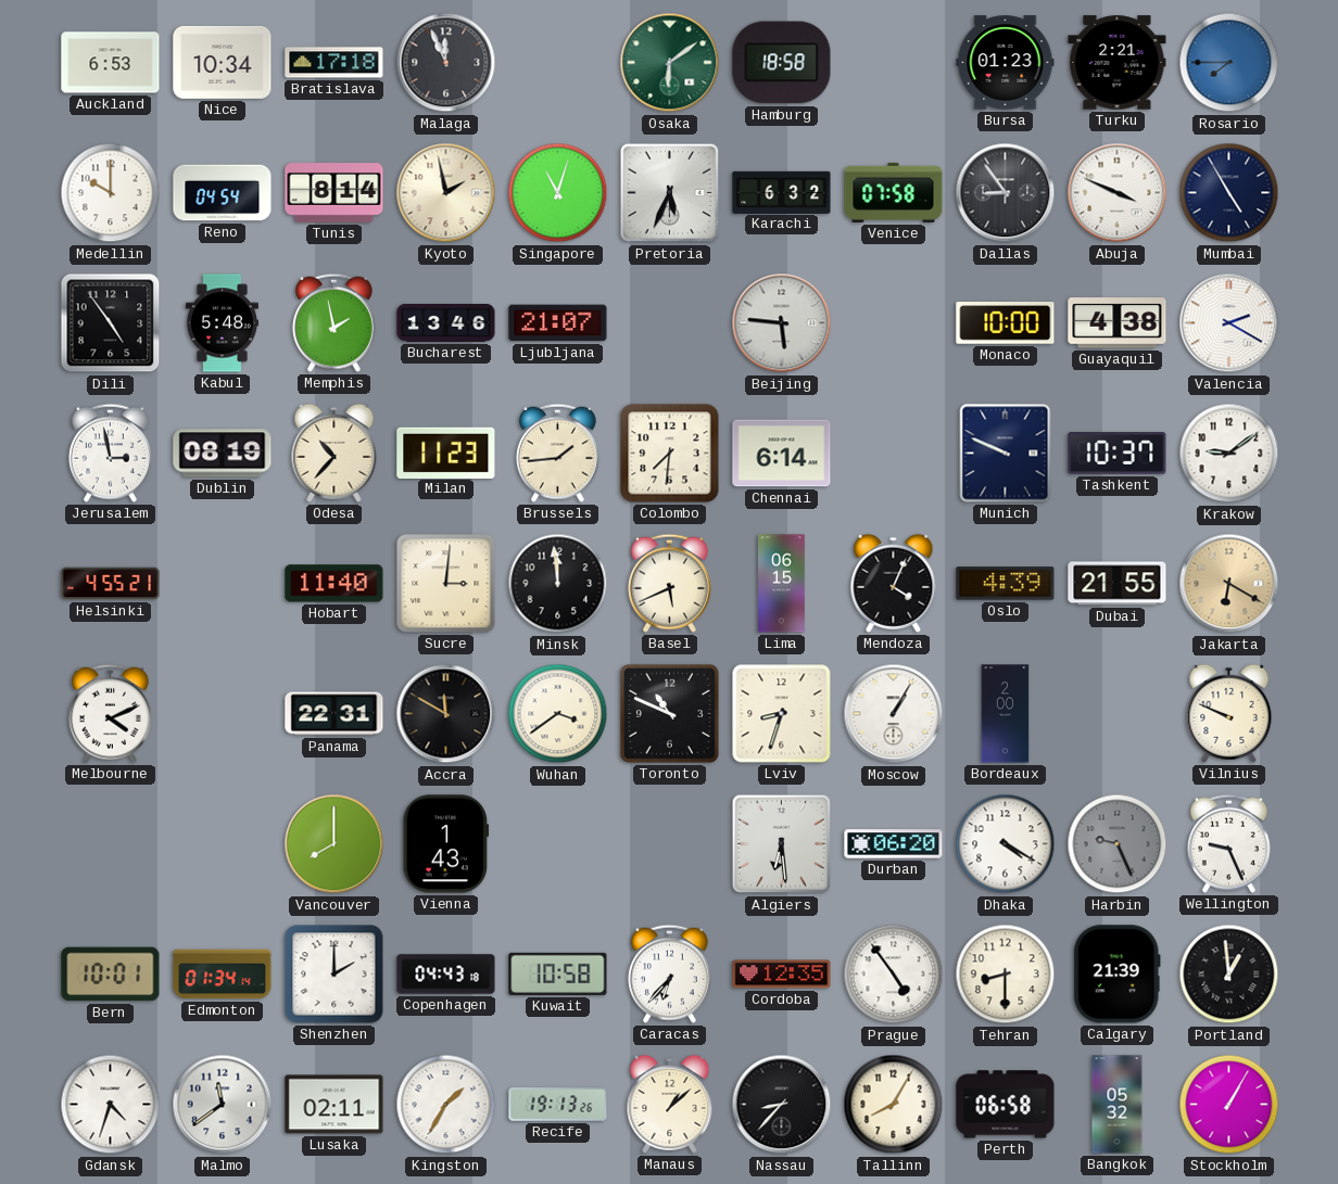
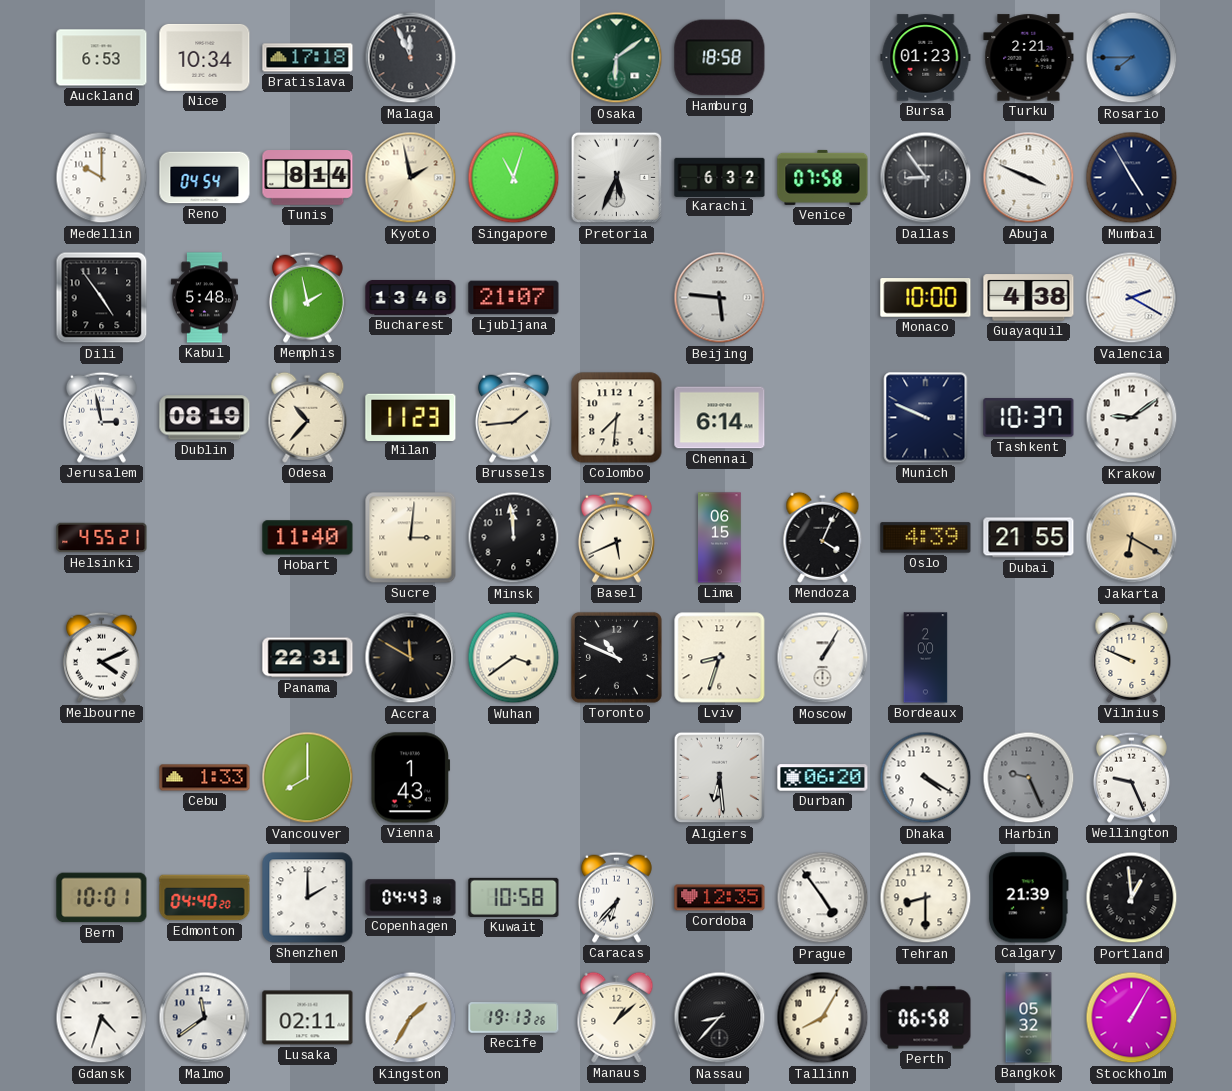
Cebu: none -> 1:33 (205, 778)
Edmonton: 01:34 -> 04:40 (205, 898)
